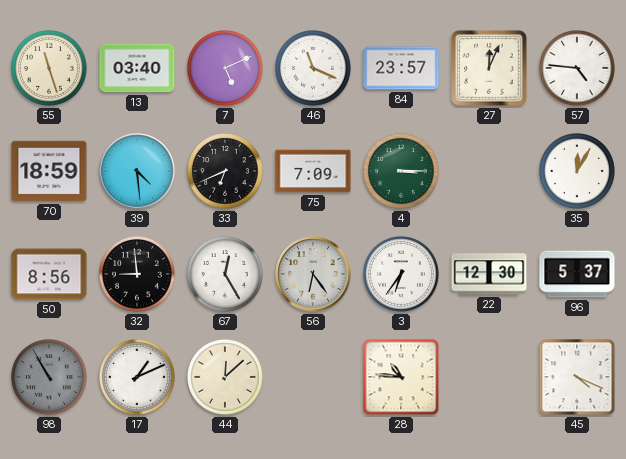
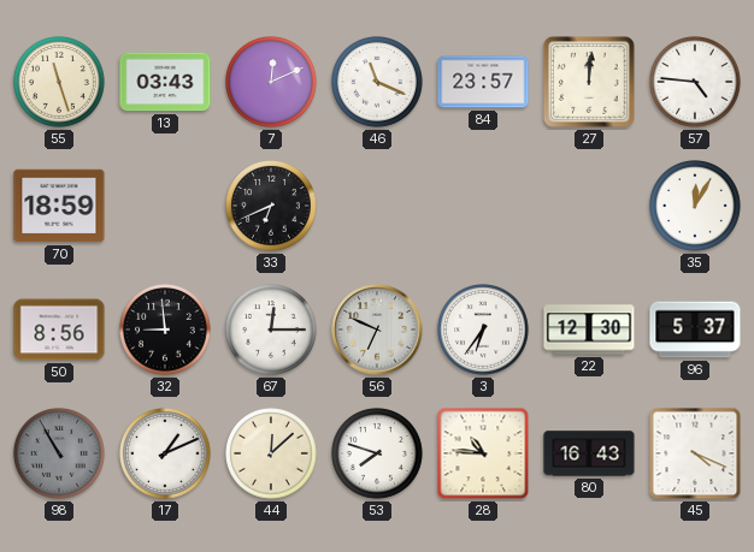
13: 03:40 -> 03:43 (165, 82)
7: 5:11 -> 12:11 (272, 83)
27: 12:04 -> 12:01 (589, 82)
39: 4:29 -> none (137, 171)
75: 7:09 -> none (313, 171)
4: 3:15 -> none (402, 172)
67: 12:25 -> 12:15 (272, 331)
56: 6:24 -> 6:49 (377, 330)
53: none -> 7:48 (378, 455)
80: none -> 16:43 (589, 453)
